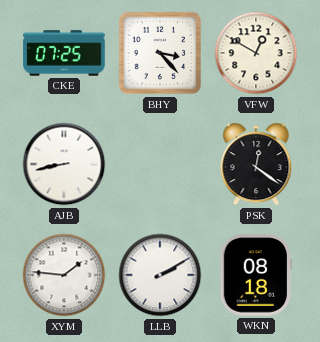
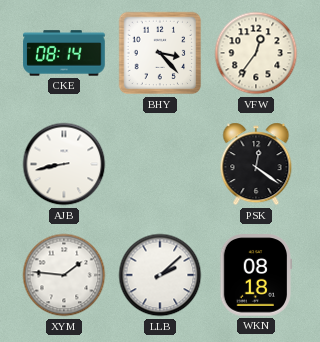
CKE: 07:25 -> 08:14 (64, 53)
VFW: 12:50 -> 12:36 (256, 53)
LLB: 2:10 -> 2:08 (160, 275)
